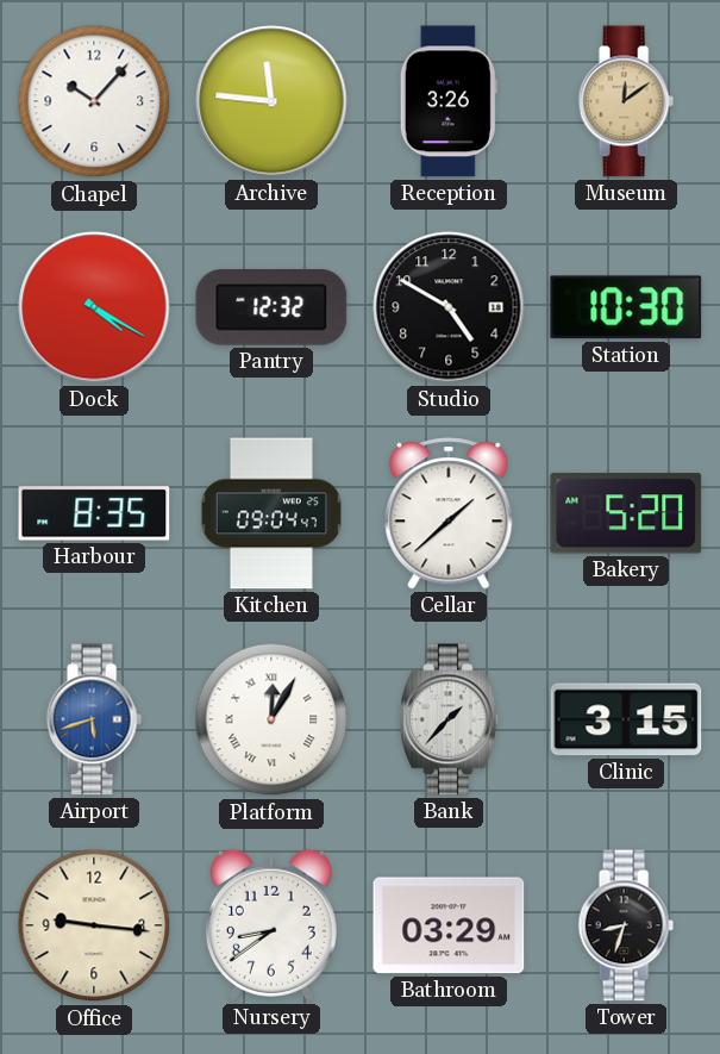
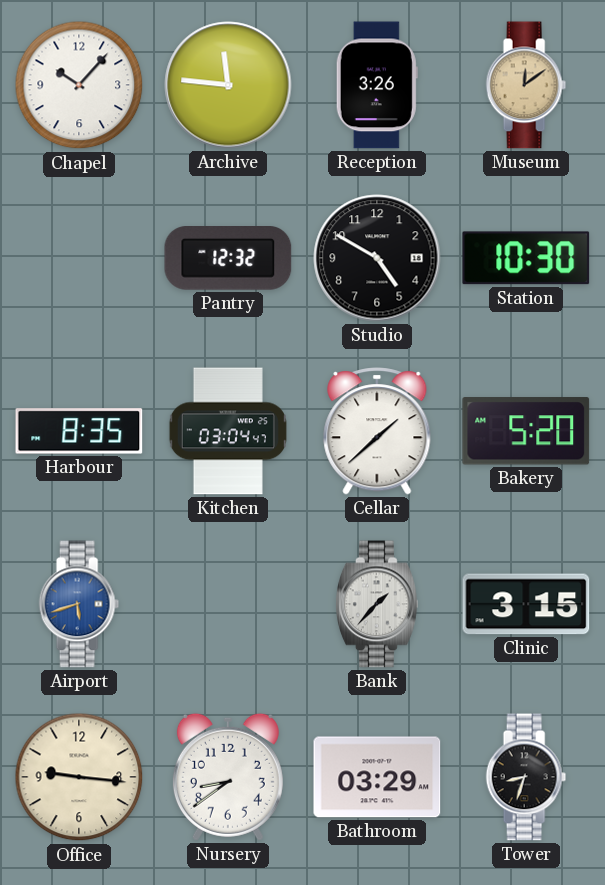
Dock: 4:20 -> none (94, 307)
Kitchen: 09:04 -> 03:04 (228, 431)
Platform: 12:05 -> none (271, 719)
